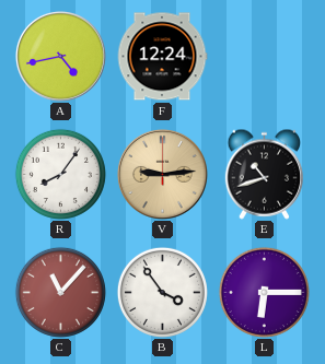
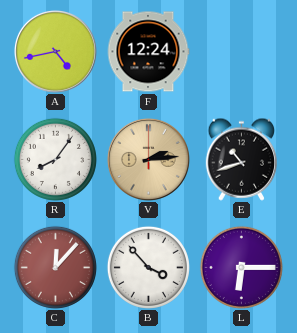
V: 9:14 -> 2:14 (148, 159)
C: 11:07 -> 12:07 (55, 267)
B: 3:54 -> 3:53 (148, 267)
